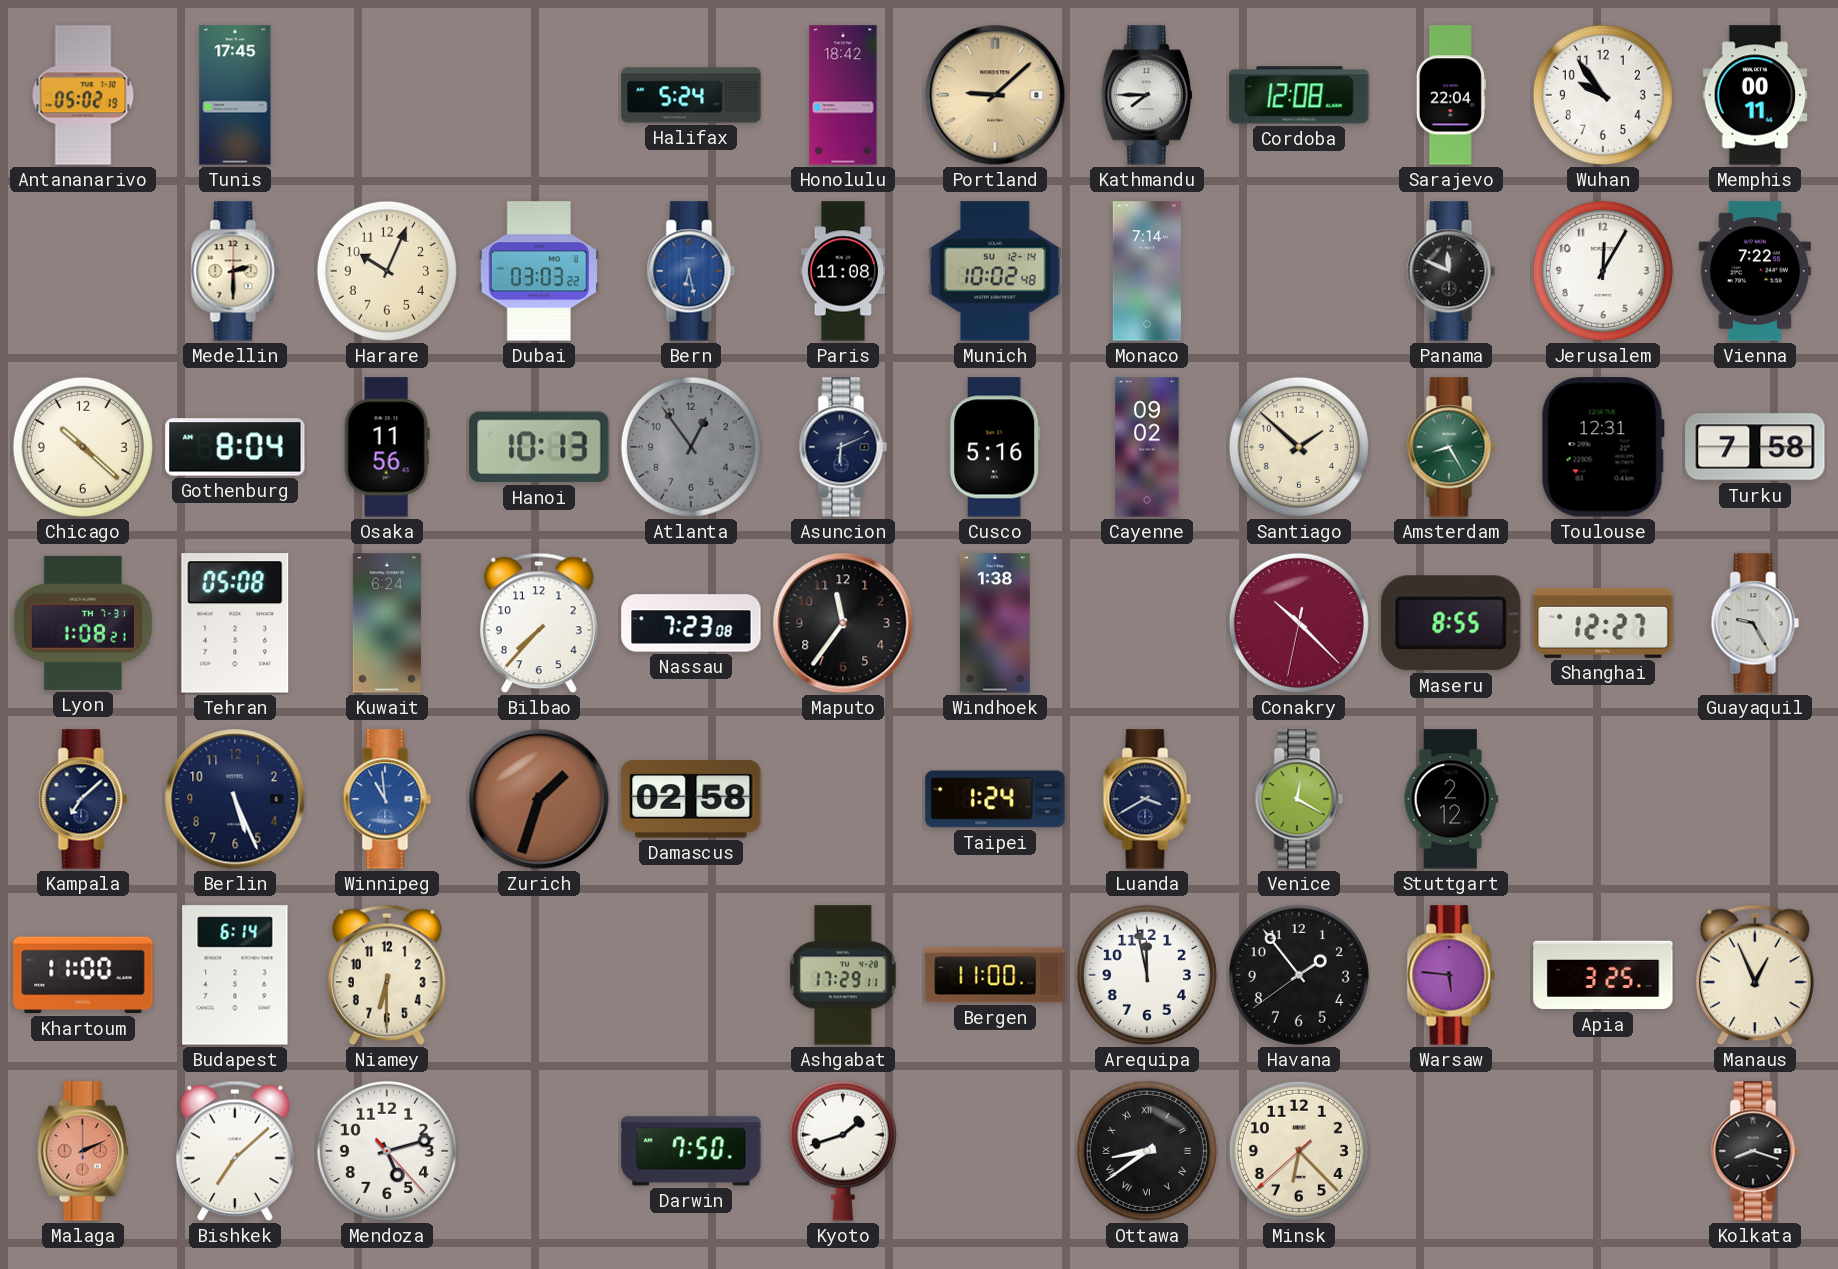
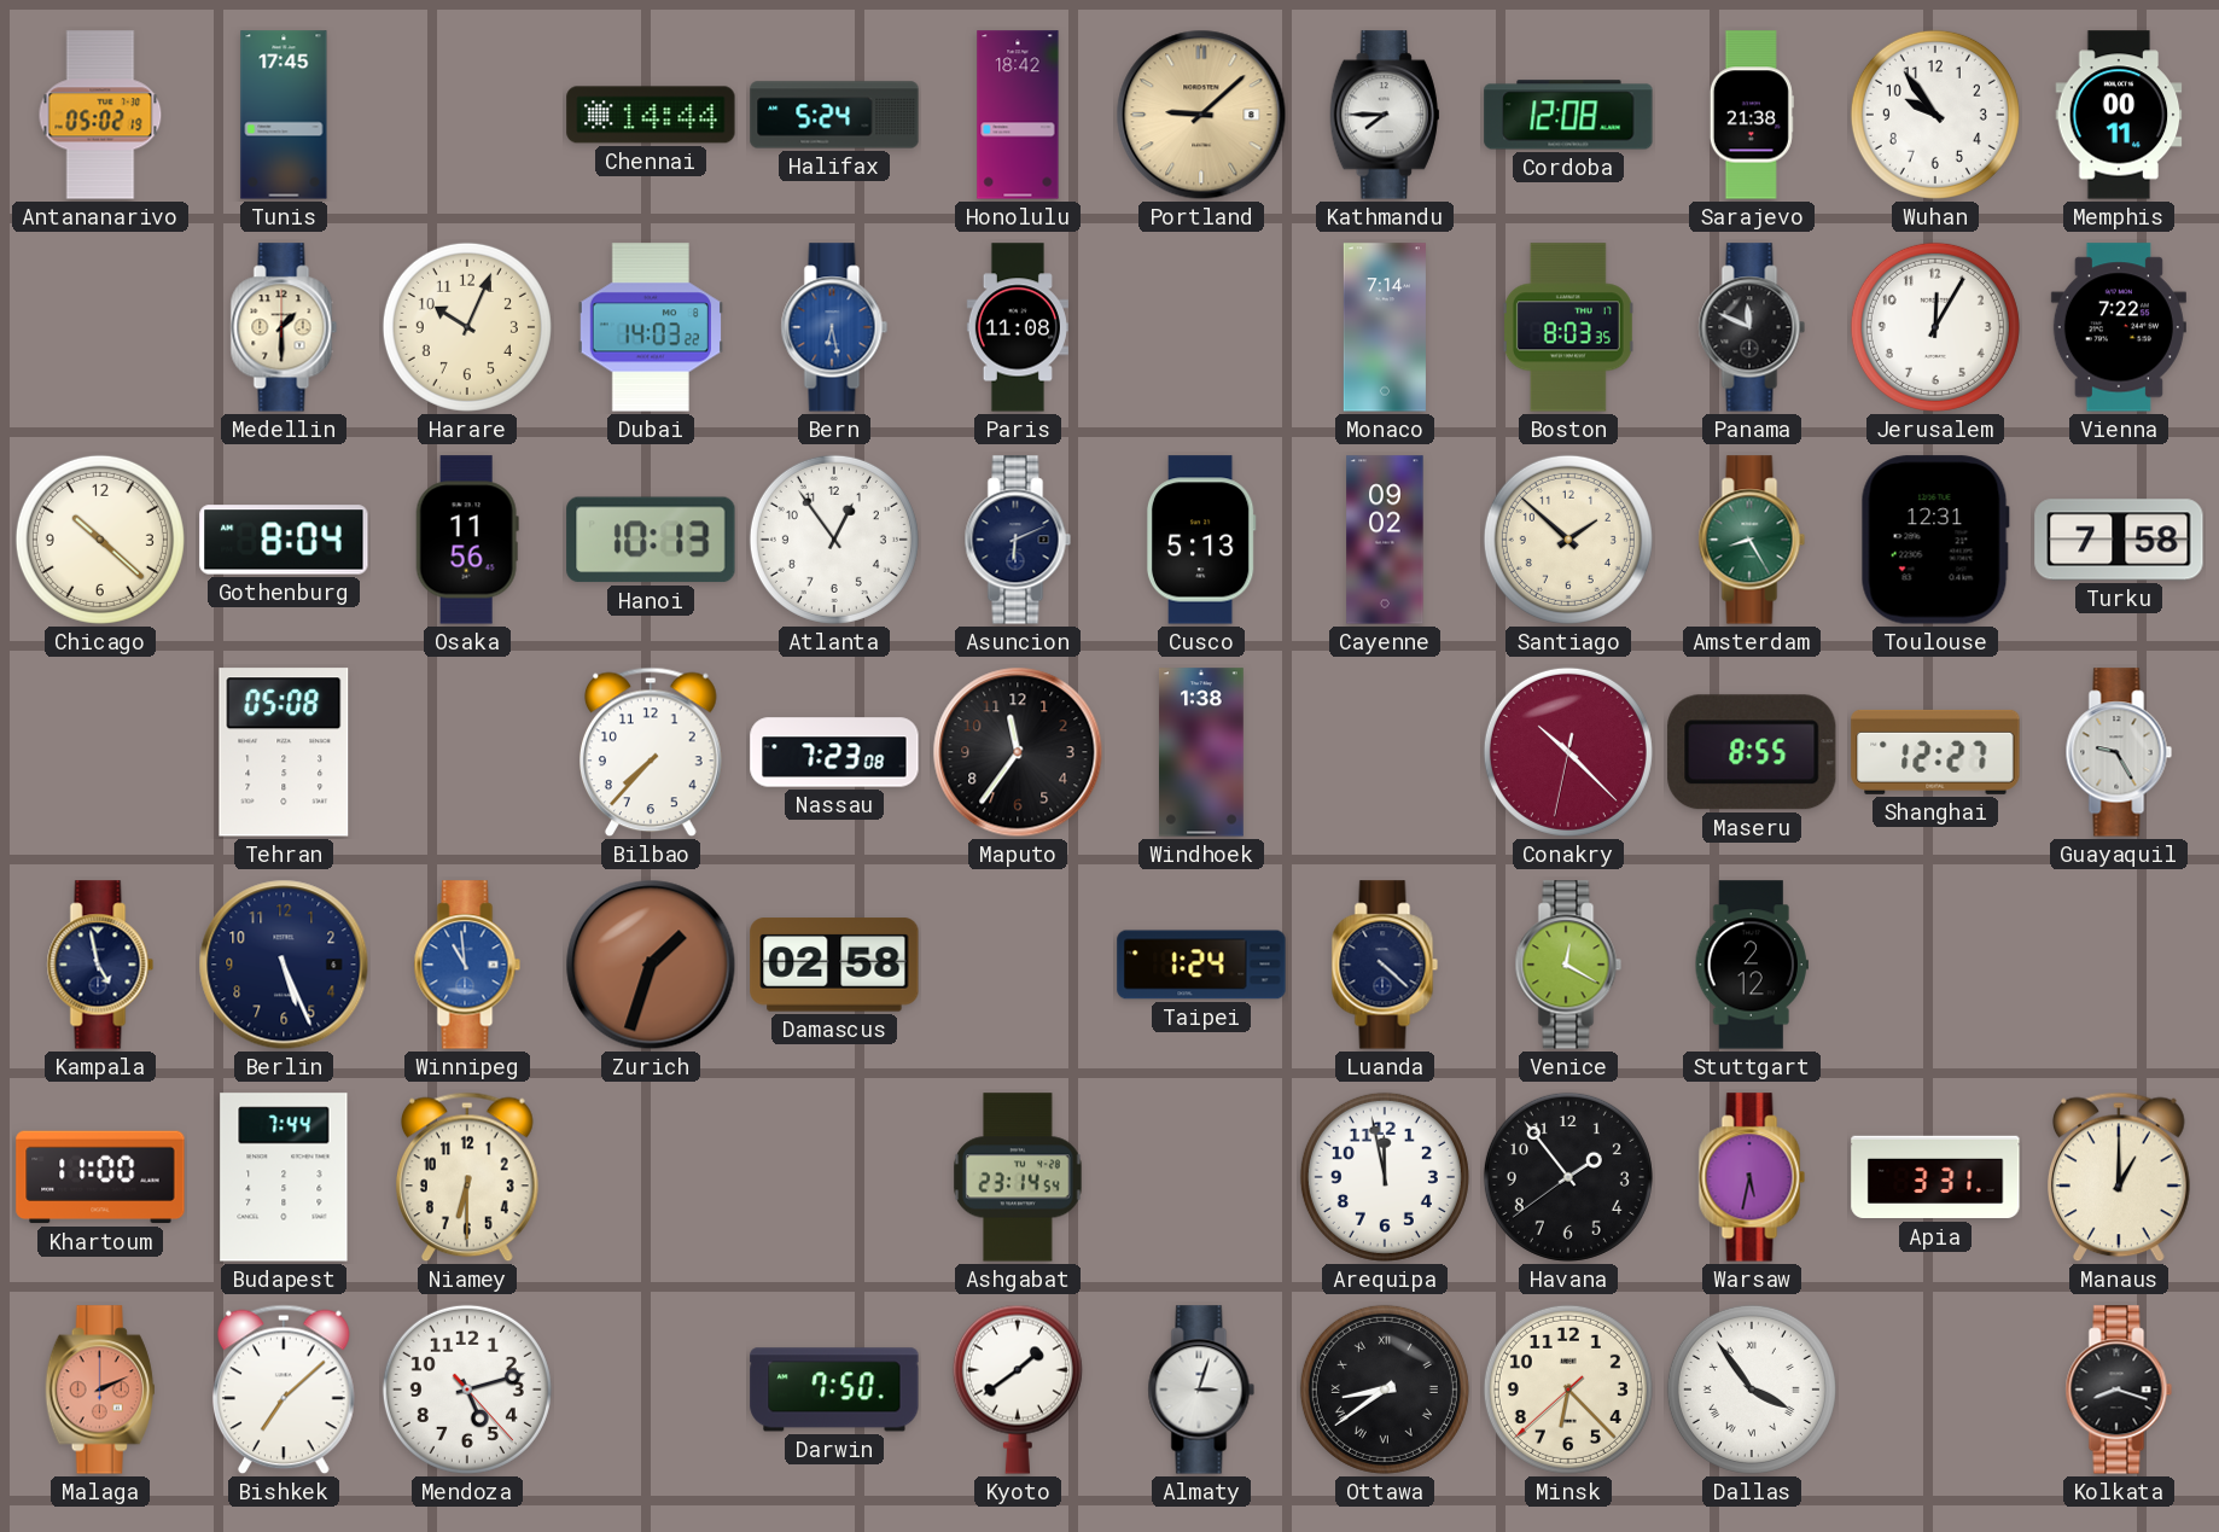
Chennai: none -> 14:44 (651, 115)
Sarajevo: 22:04 -> 21:38 (1752, 115)
Medellin: 2:30 -> 1:30 (284, 327)
Dubai: 03:03 -> 14:03 (650, 327)
Munich: 10:02 -> none (995, 271)
Boston: none -> 8:03 (1568, 327)
Atlanta dial: grey -> white (834, 540)
Cusco: 5:16 -> 5:13 (1201, 540)
Lyon: 1:08 -> none (83, 623)
Kuwait: 6:24 -> none (387, 623)
Kampala: 7:08 -> 4:58 (100, 965)
Luanda: 3:40 -> 4:22 (1385, 965)
Budapest: 6:14 -> 7:44 (284, 1177)
Ashgabat: 17:29 -> 23:14 (1018, 1177)
Bergen: 11:00 -> none (995, 975)
Warsaw: 5:46 -> 5:32 (1752, 1177)
Apia: 3:25 -> 3:31 (1935, 1177)
Manaus: 12:56 -> 1:00 (2120, 1177)
Kyoto: 1:42 -> 1:39 (1018, 1390)
Almaty: none -> 3:03 (1201, 1390)
Dallas: none -> 3:54 (1752, 1390)
